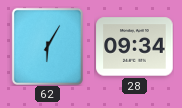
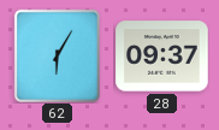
28: 09:34 -> 09:37 (162, 57)
